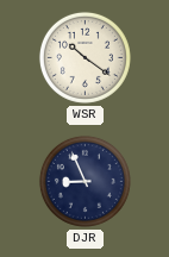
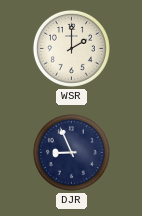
WSR: 10:21 -> 2:00 (71, 48)
